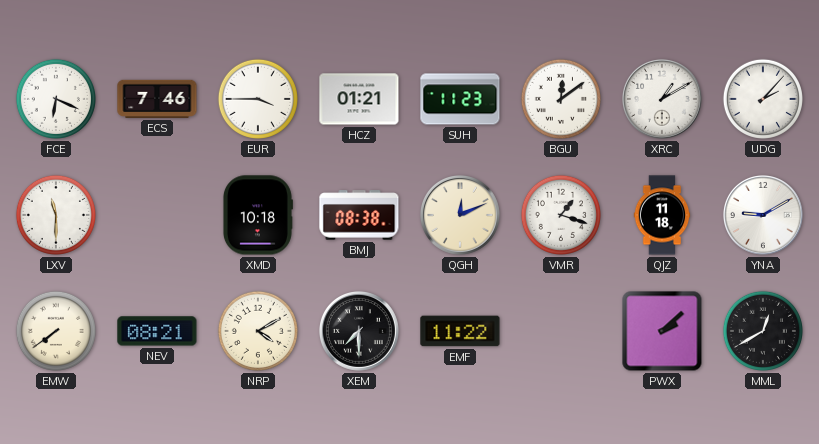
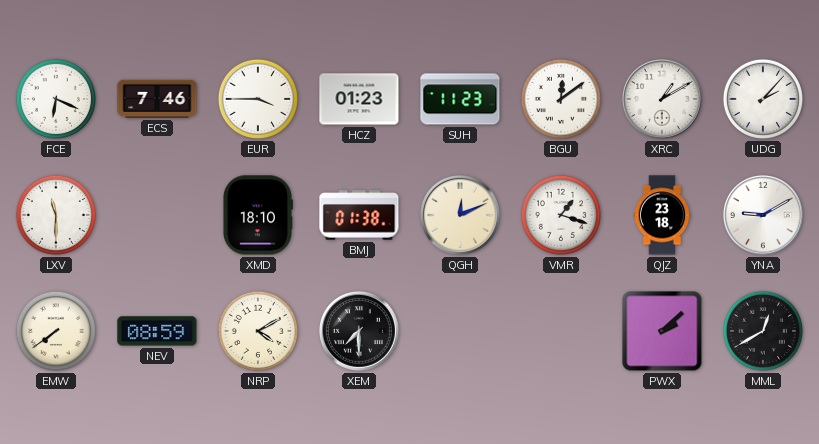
HCZ: 01:21 -> 01:23 (359, 99)
XMD: 10:18 -> 18:10 (257, 215)
BMJ: 08:38 -> 01:38 (359, 215)
QJZ: 11:18 -> 23:18 (662, 215)
NEV: 08:21 -> 08:59 (157, 331)
EMF: 11:22 -> none (460, 331)
